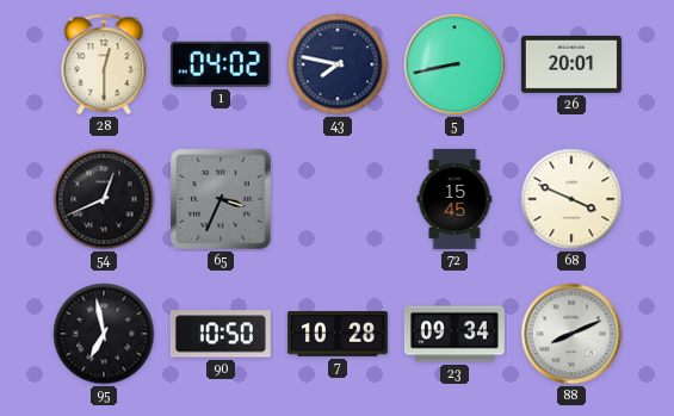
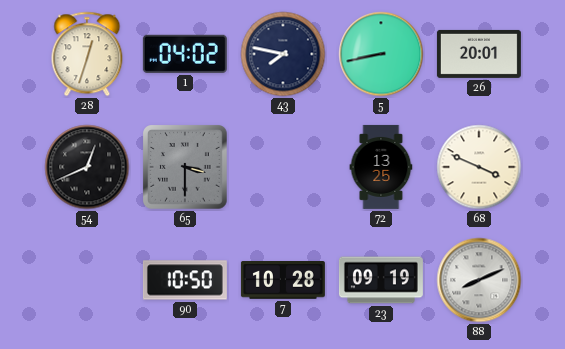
28: 12:30 -> 12:33 (87, 54)
65: 3:34 -> 3:30 (186, 168)
72: 15:45 -> 13:25 (381, 167)
95: 6:58 -> none (104, 334)
23: 09:34 -> 09:19 (381, 280)
